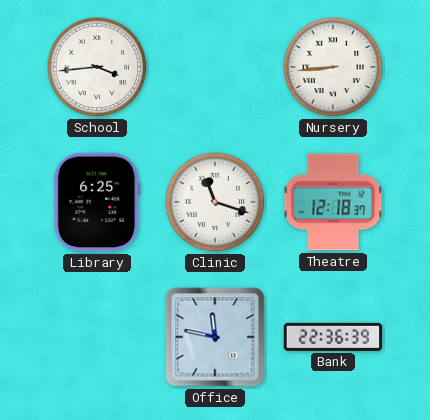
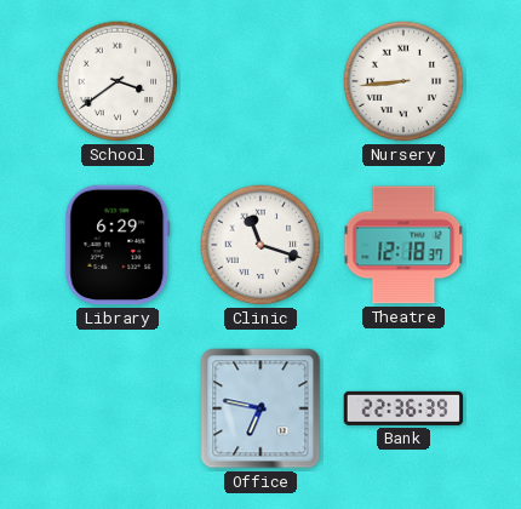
School: 3:44 -> 3:39 (118, 81)
Library: 6:25 -> 6:29 (118, 245)
Office: 11:47 -> 6:47 (260, 408)
